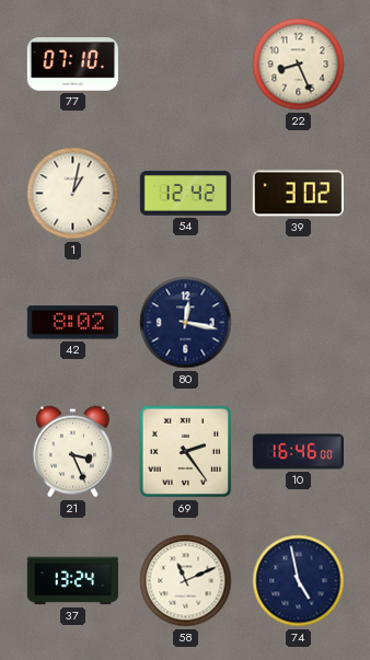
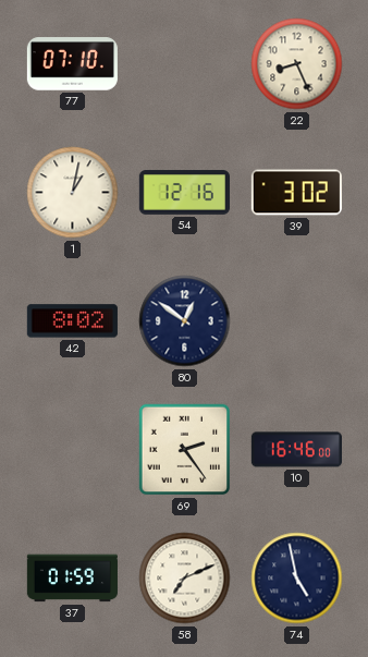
54: 12:42 -> 12:16 (184, 193)
80: 12:17 -> 12:51 (185, 321)
21: 3:26 -> none (72, 452)
37: 13:24 -> 01:59 (72, 579)
58: 11:11 -> 7:11 (185, 579)
